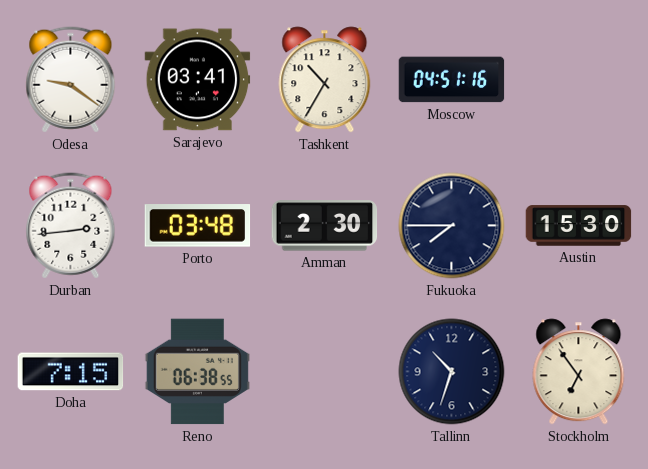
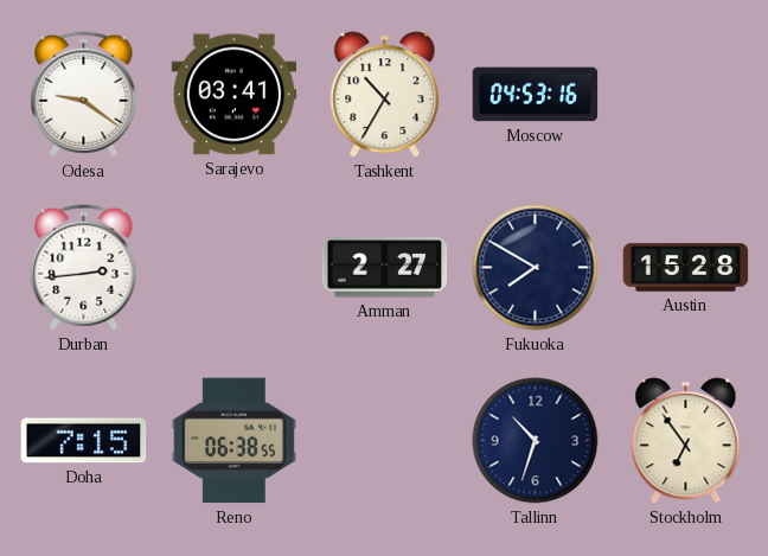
Moscow: 04:51 -> 04:53 (536, 95)
Porto: 03:48 -> none (198, 226)
Amman: 2:30 -> 2:27 (385, 268)
Fukuoka: 7:45 -> 7:50 (536, 268)
Austin: 15:30 -> 15:28 (686, 268)
